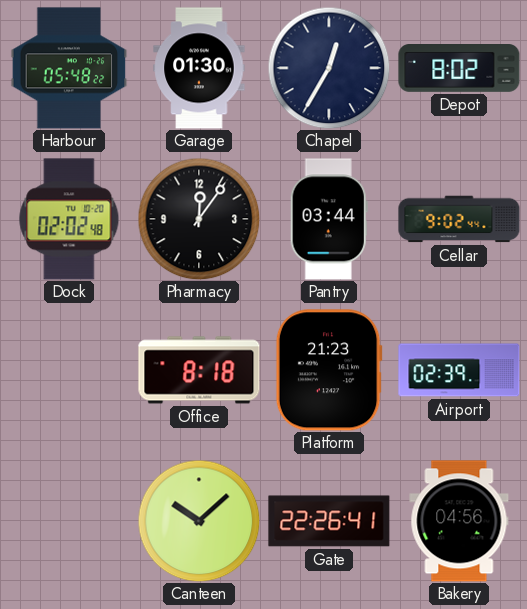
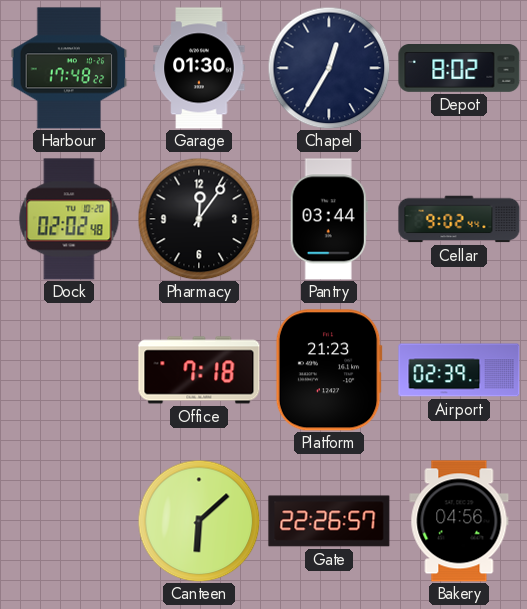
Harbour: 05:48 -> 17:48 (69, 68)
Office: 8:18 -> 7:18 (199, 370)
Canteen: 10:08 -> 6:08 (199, 521)
Gate: 22:26:41 -> 22:26:57 (329, 521)
